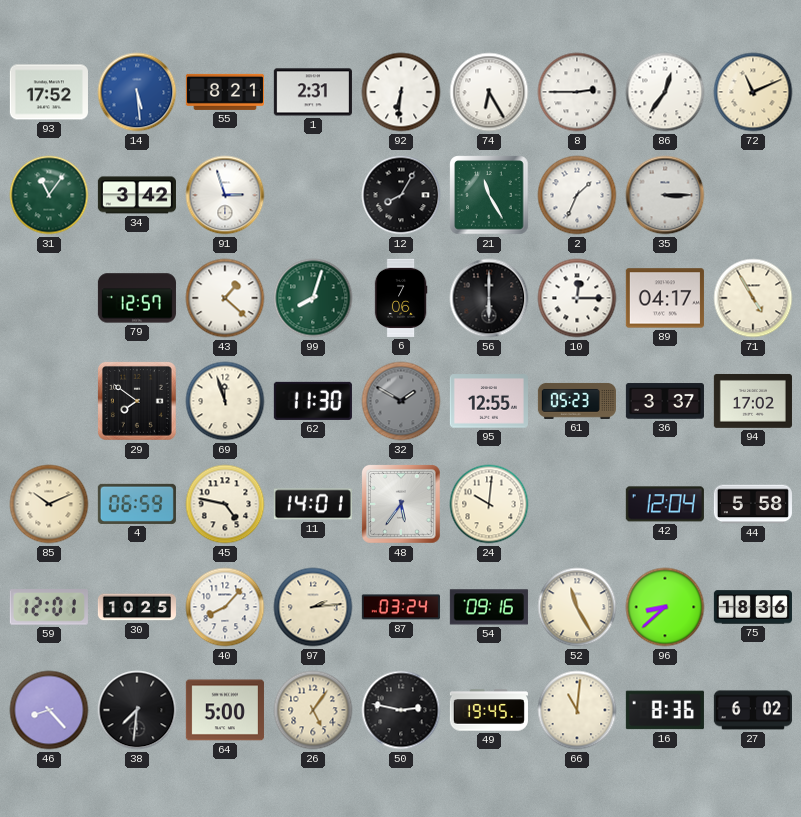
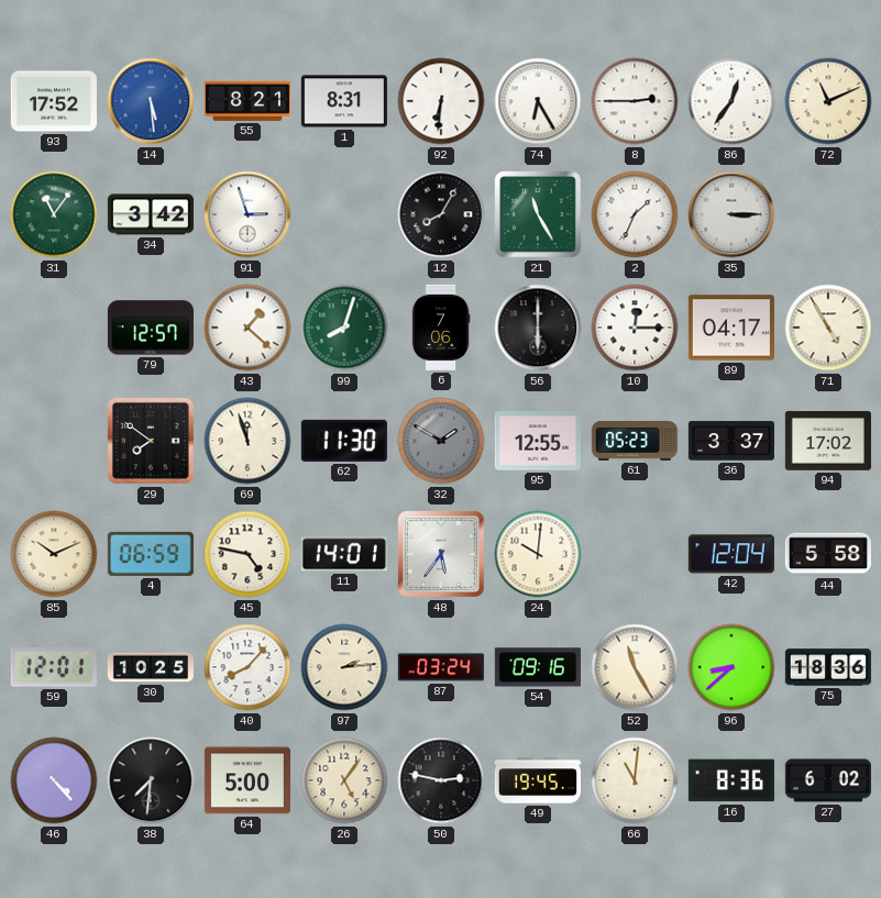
1: 2:31 -> 8:31 (344, 101)
46: 8:23 -> 4:23 (54, 780)
